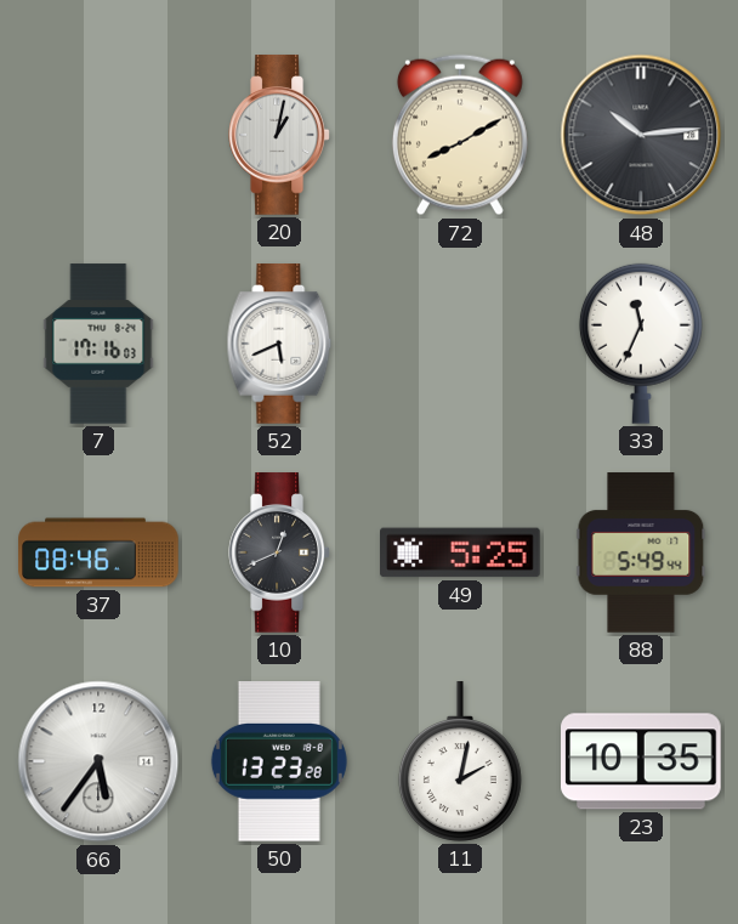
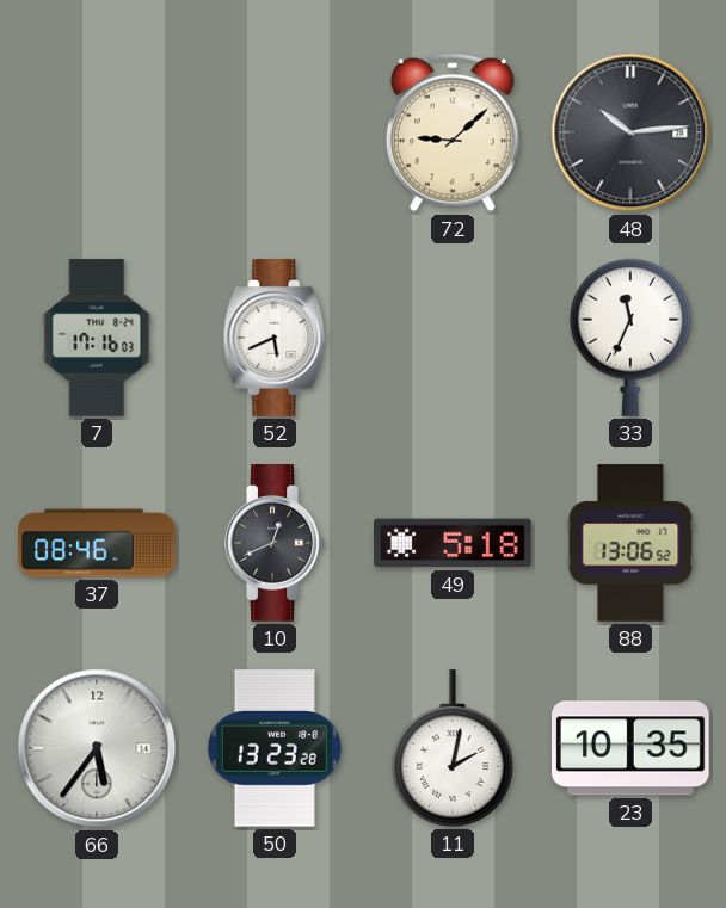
20: 1:02 -> none (279, 135)
72: 8:10 -> 9:08 (453, 132)
49: 5:25 -> 5:18 (454, 543)
88: 5:49 -> 13:06 (630, 543)
